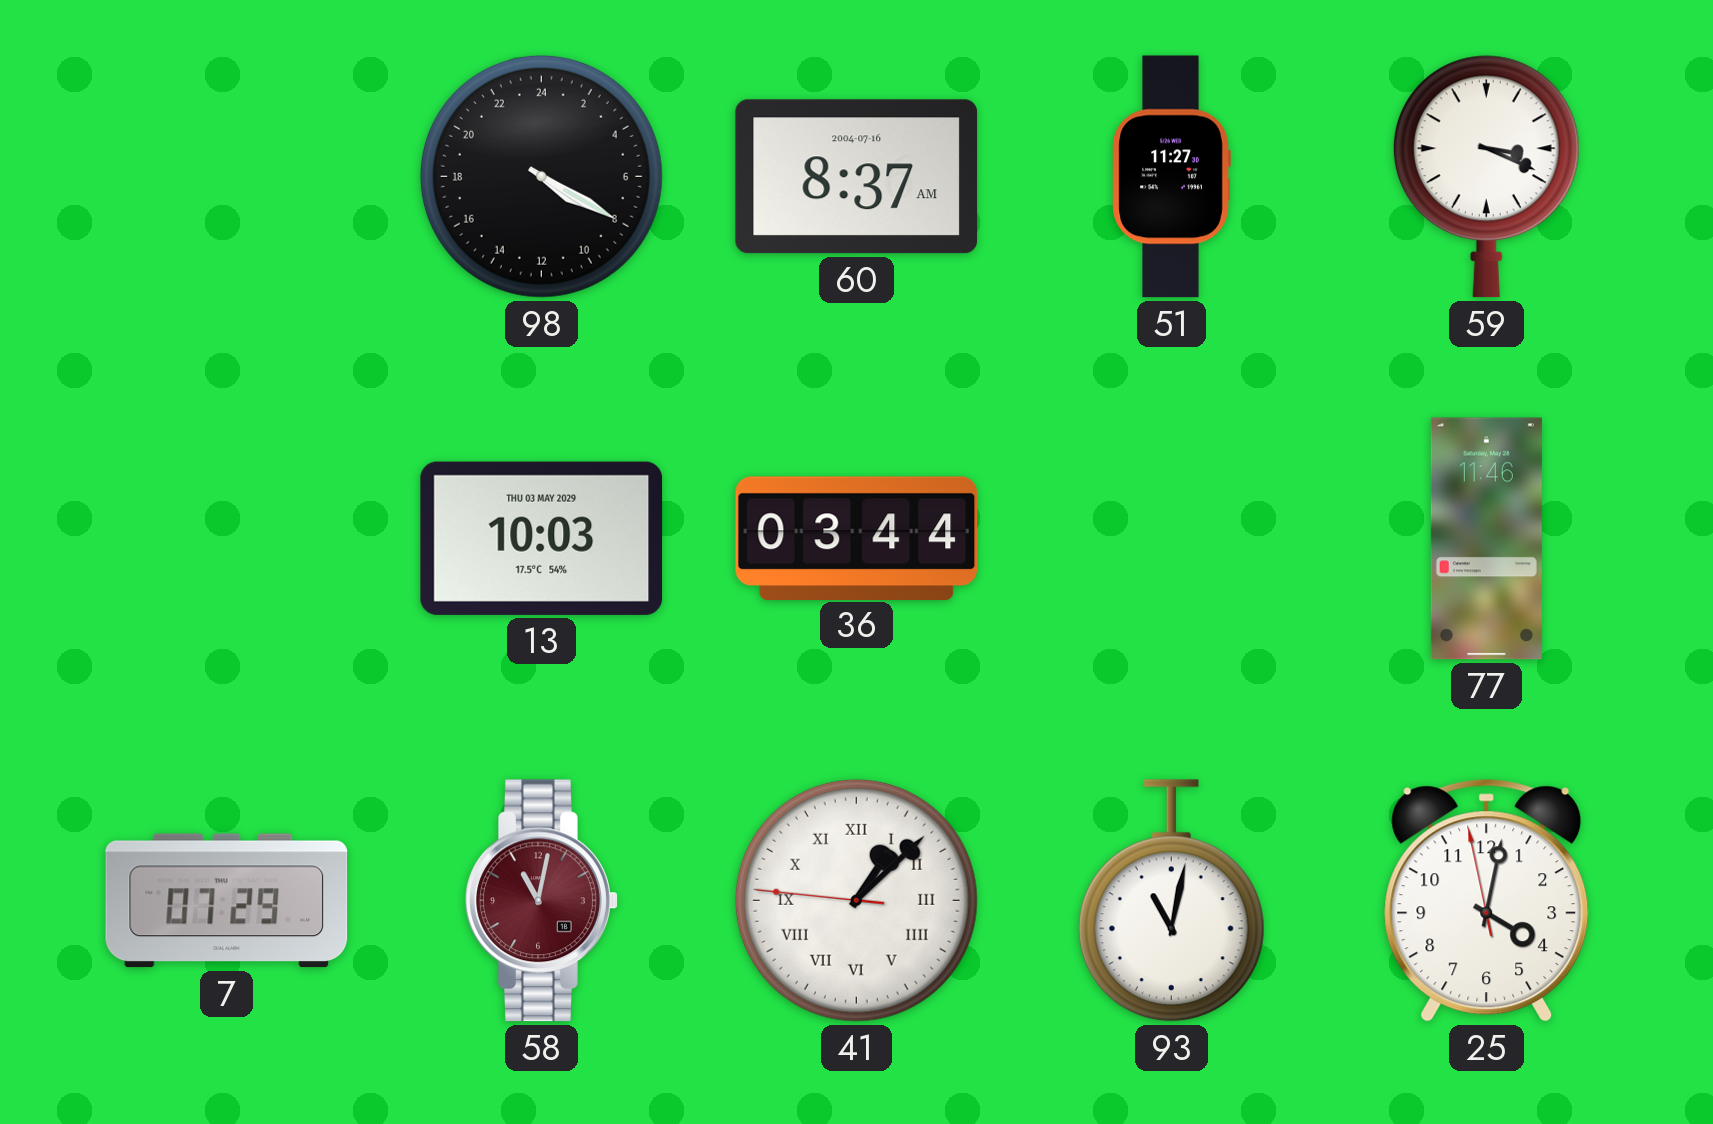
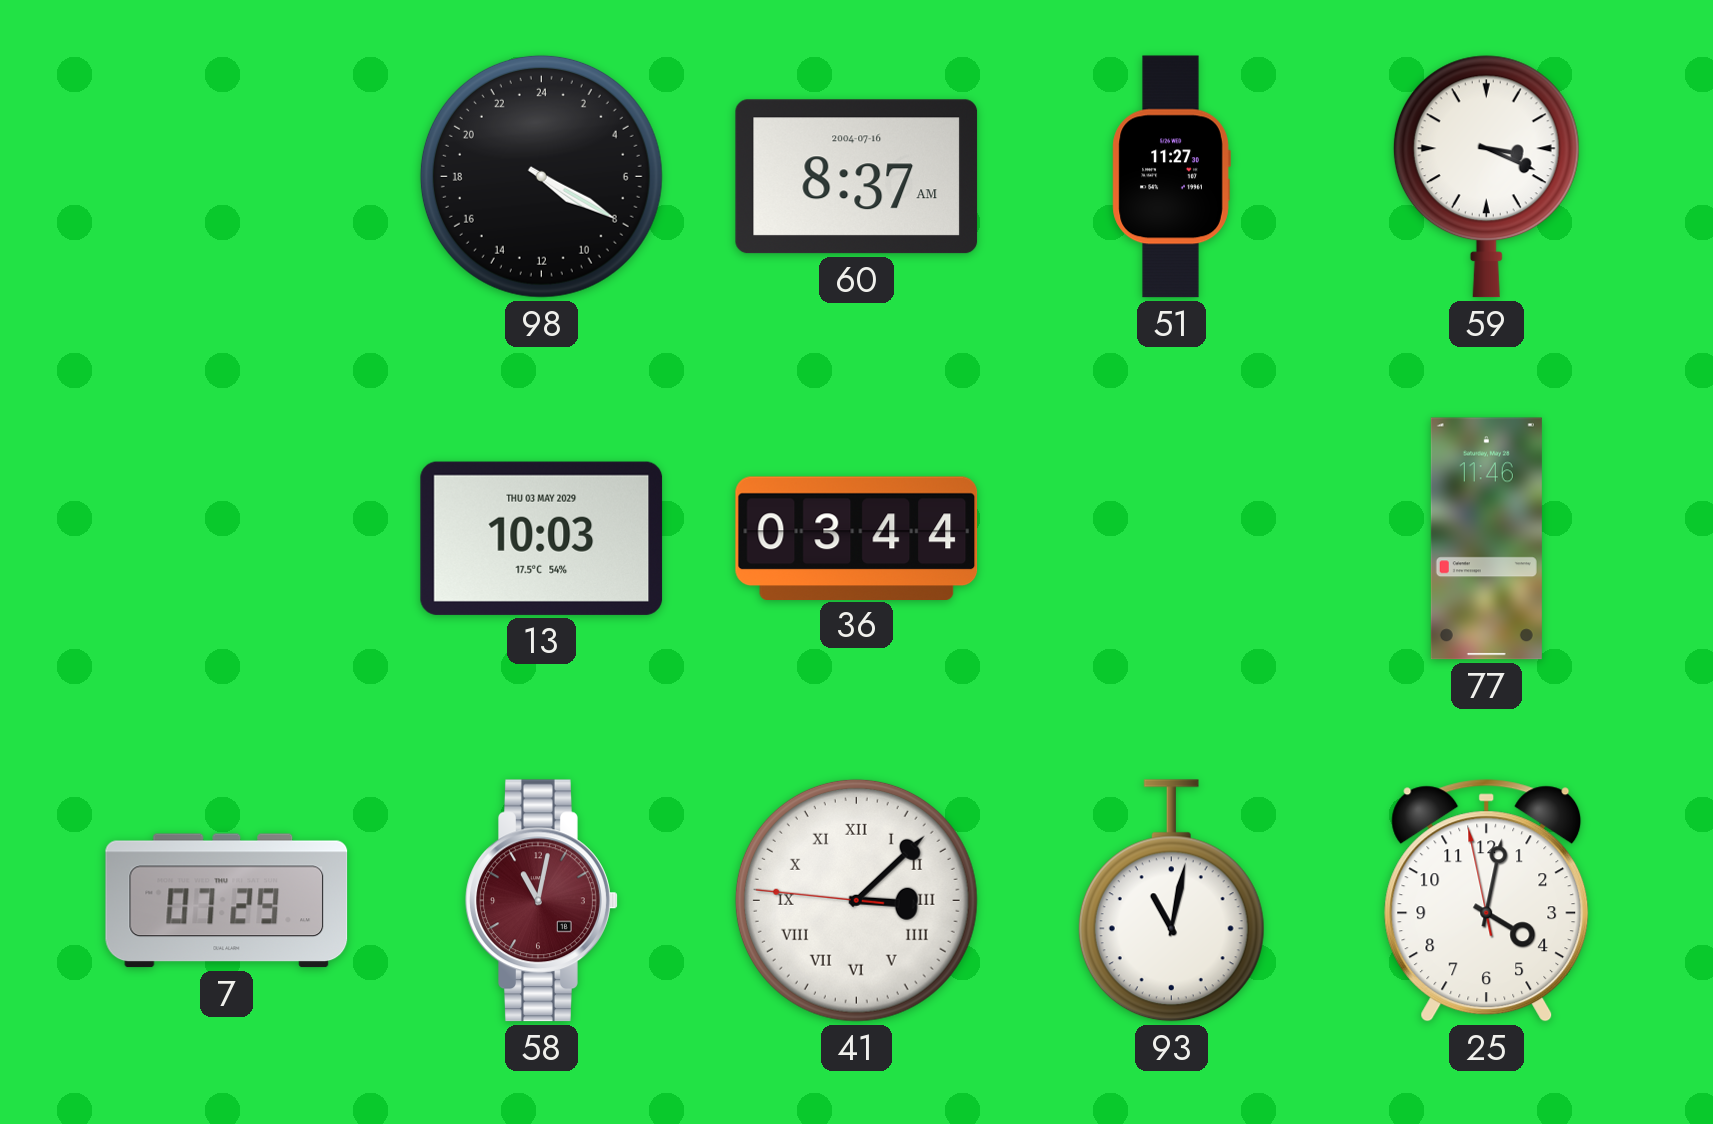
41: 1:07 -> 3:07 (856, 900)
